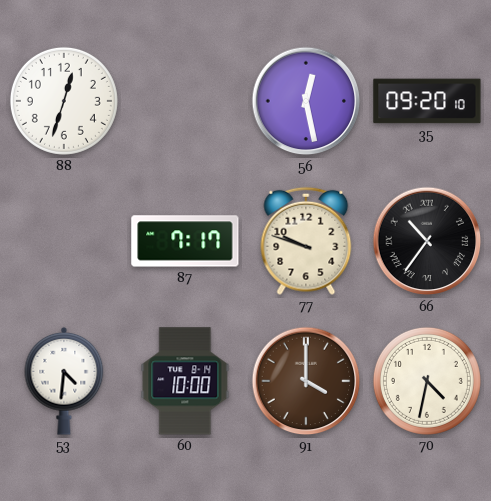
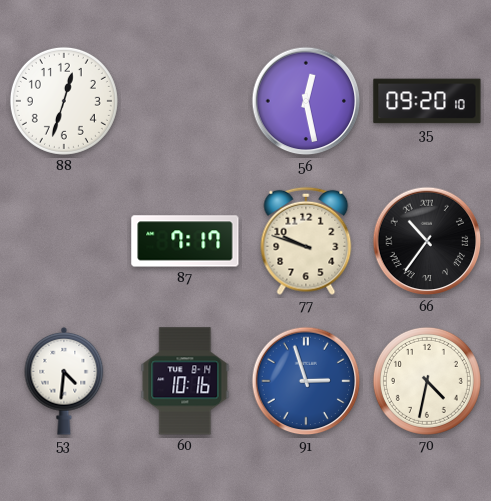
60: 10:00 -> 10:16 (185, 381)
91: 4:00 -> 2:57 (306, 381)
91 dial: brown -> blue (306, 381)
